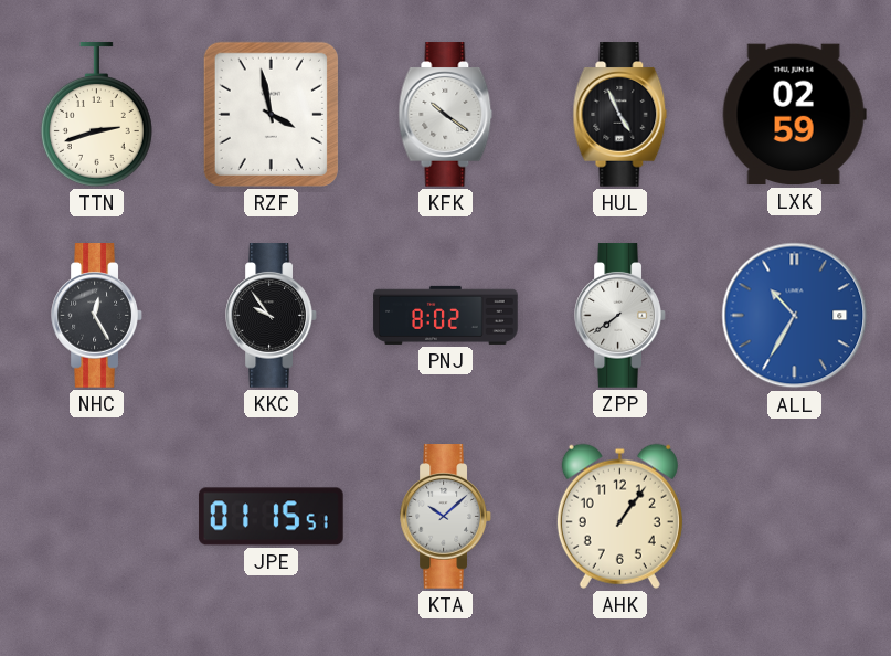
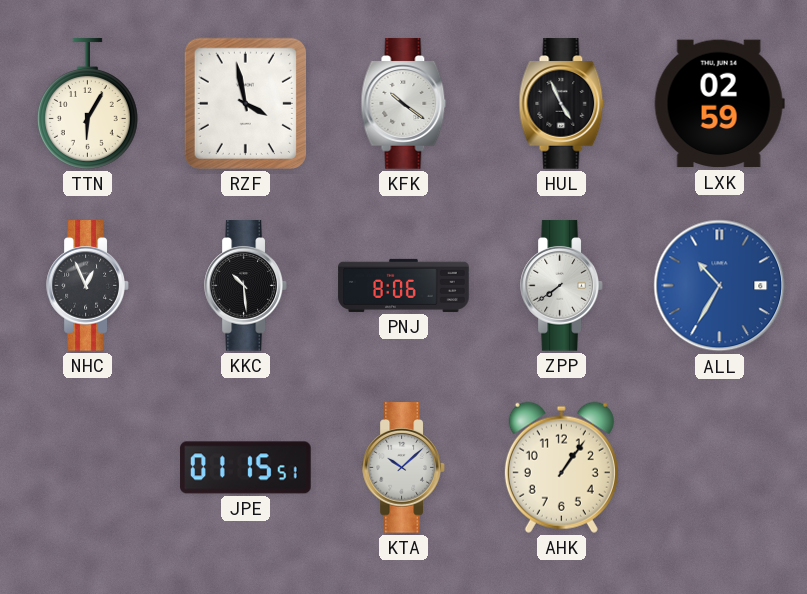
TTN: 2:42 -> 6:05 (87, 104)
NHC: 12:25 -> 12:56 (88, 286)
KKC: 9:54 -> 10:29 (246, 286)
PNJ: 8:02 -> 8:06 (404, 285)
